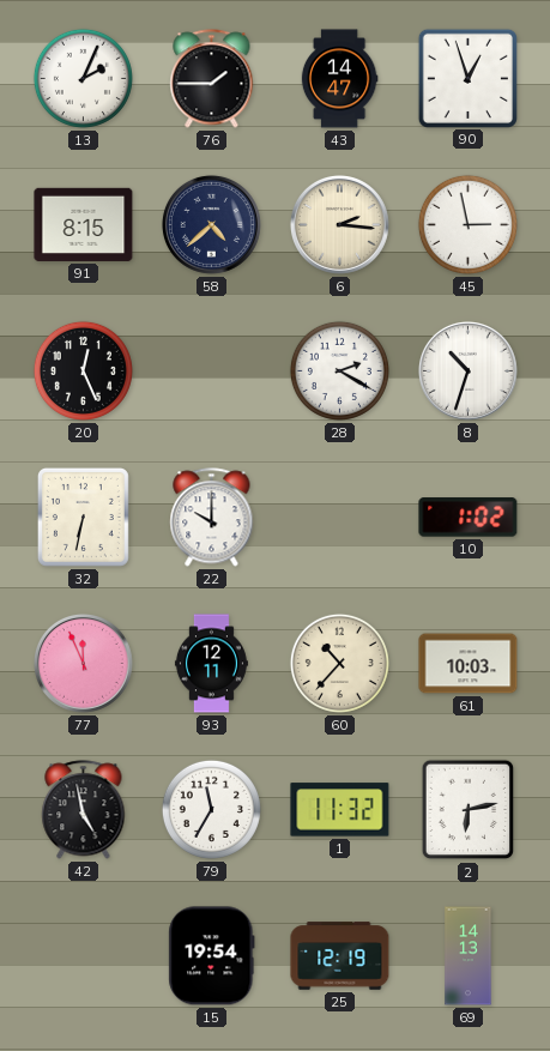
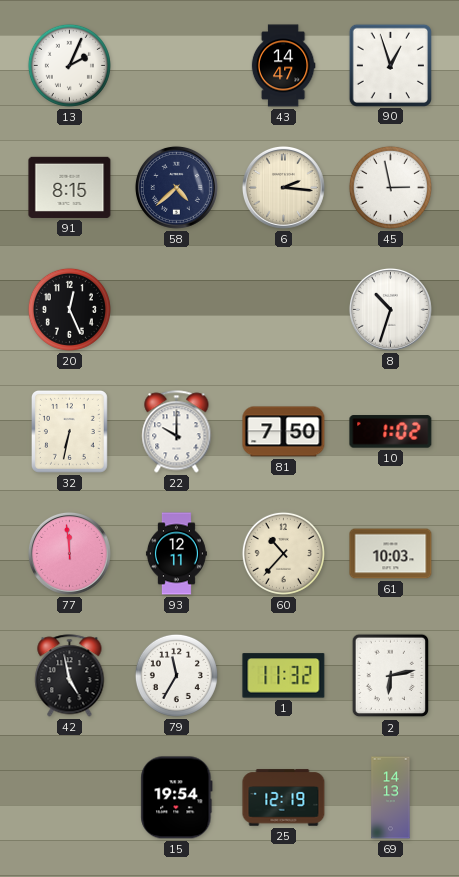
76: 1:45 -> none (212, 79)
28: 2:20 -> none (339, 370)
81: none -> 7:50 (284, 432)
77: 11:56 -> 11:59 (69, 553)
